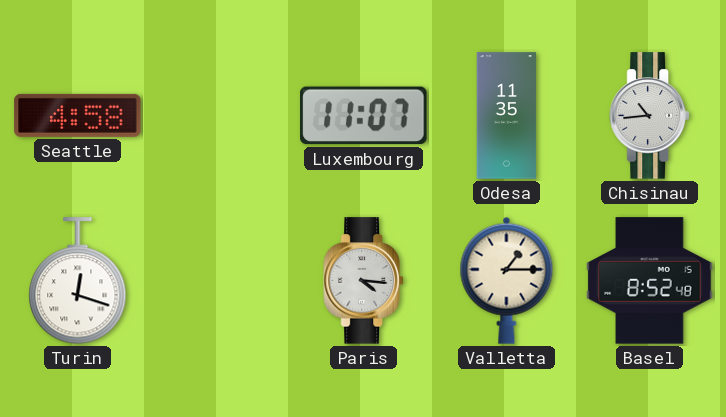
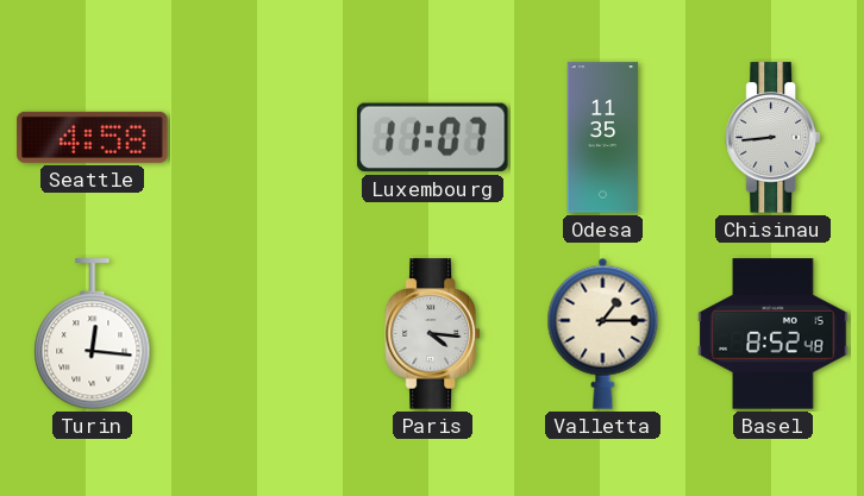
Chisinau: 10:44 -> 8:44 (774, 138)
Turin: 12:18 -> 12:16 (93, 334)
